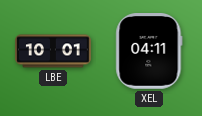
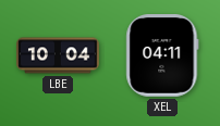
LBE: 10:01 -> 10:04 (58, 55)
